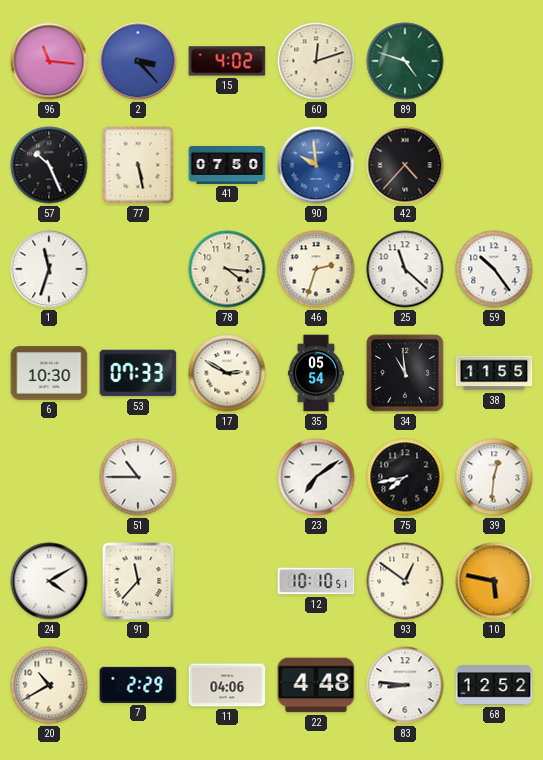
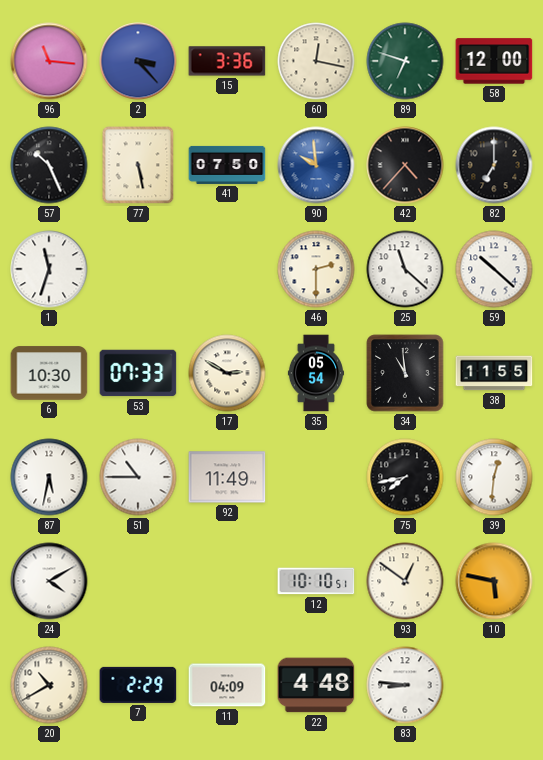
15: 4:02 -> 3:36 (227, 61)
60: 12:12 -> 12:17 (316, 61)
89: 4:48 -> 6:48 (405, 61)
58: none -> 12:00 (494, 61)
82: none -> 7:00 (494, 165)
78: 4:16 -> none (227, 269)
46: 2:33 -> 2:30 (316, 269)
59: 10:24 -> 10:22 (494, 269)
87: none -> 5:32 (49, 477)
92: none -> 11:49 (227, 477)
23: 7:09 -> none (316, 477)
91: 11:37 -> none (138, 581)
11: 04:06 -> 04:09 (227, 685)
68: 12:52 -> none (494, 685)
